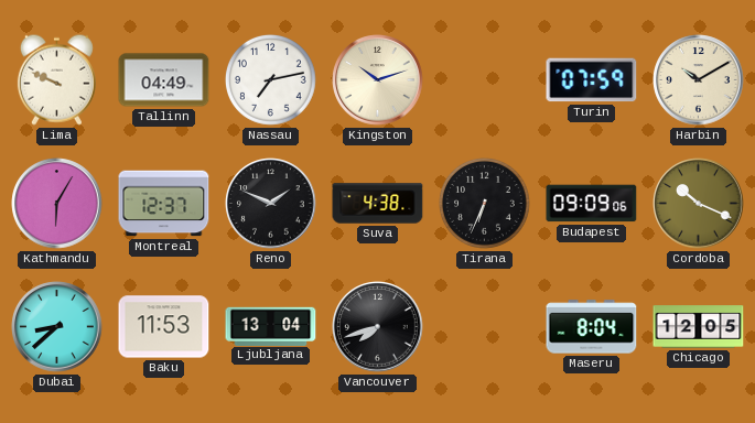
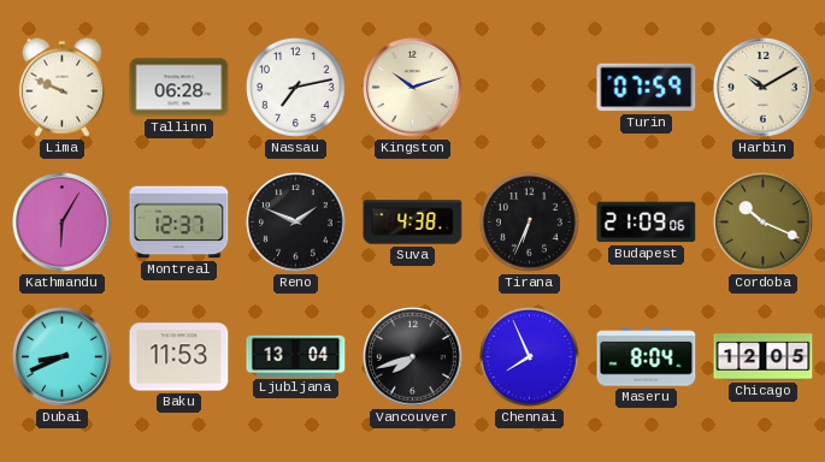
Tallinn: 04:49 -> 06:28 (179, 88)
Budapest: 09:09 -> 21:09 (647, 223)
Dubai: 8:38 -> 8:41 (63, 357)
Chennai: none -> 7:56 (530, 357)
